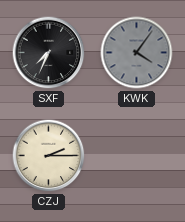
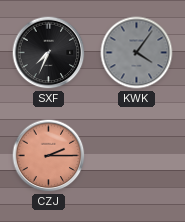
CZJ dial: cream -> salmon (49, 156)
